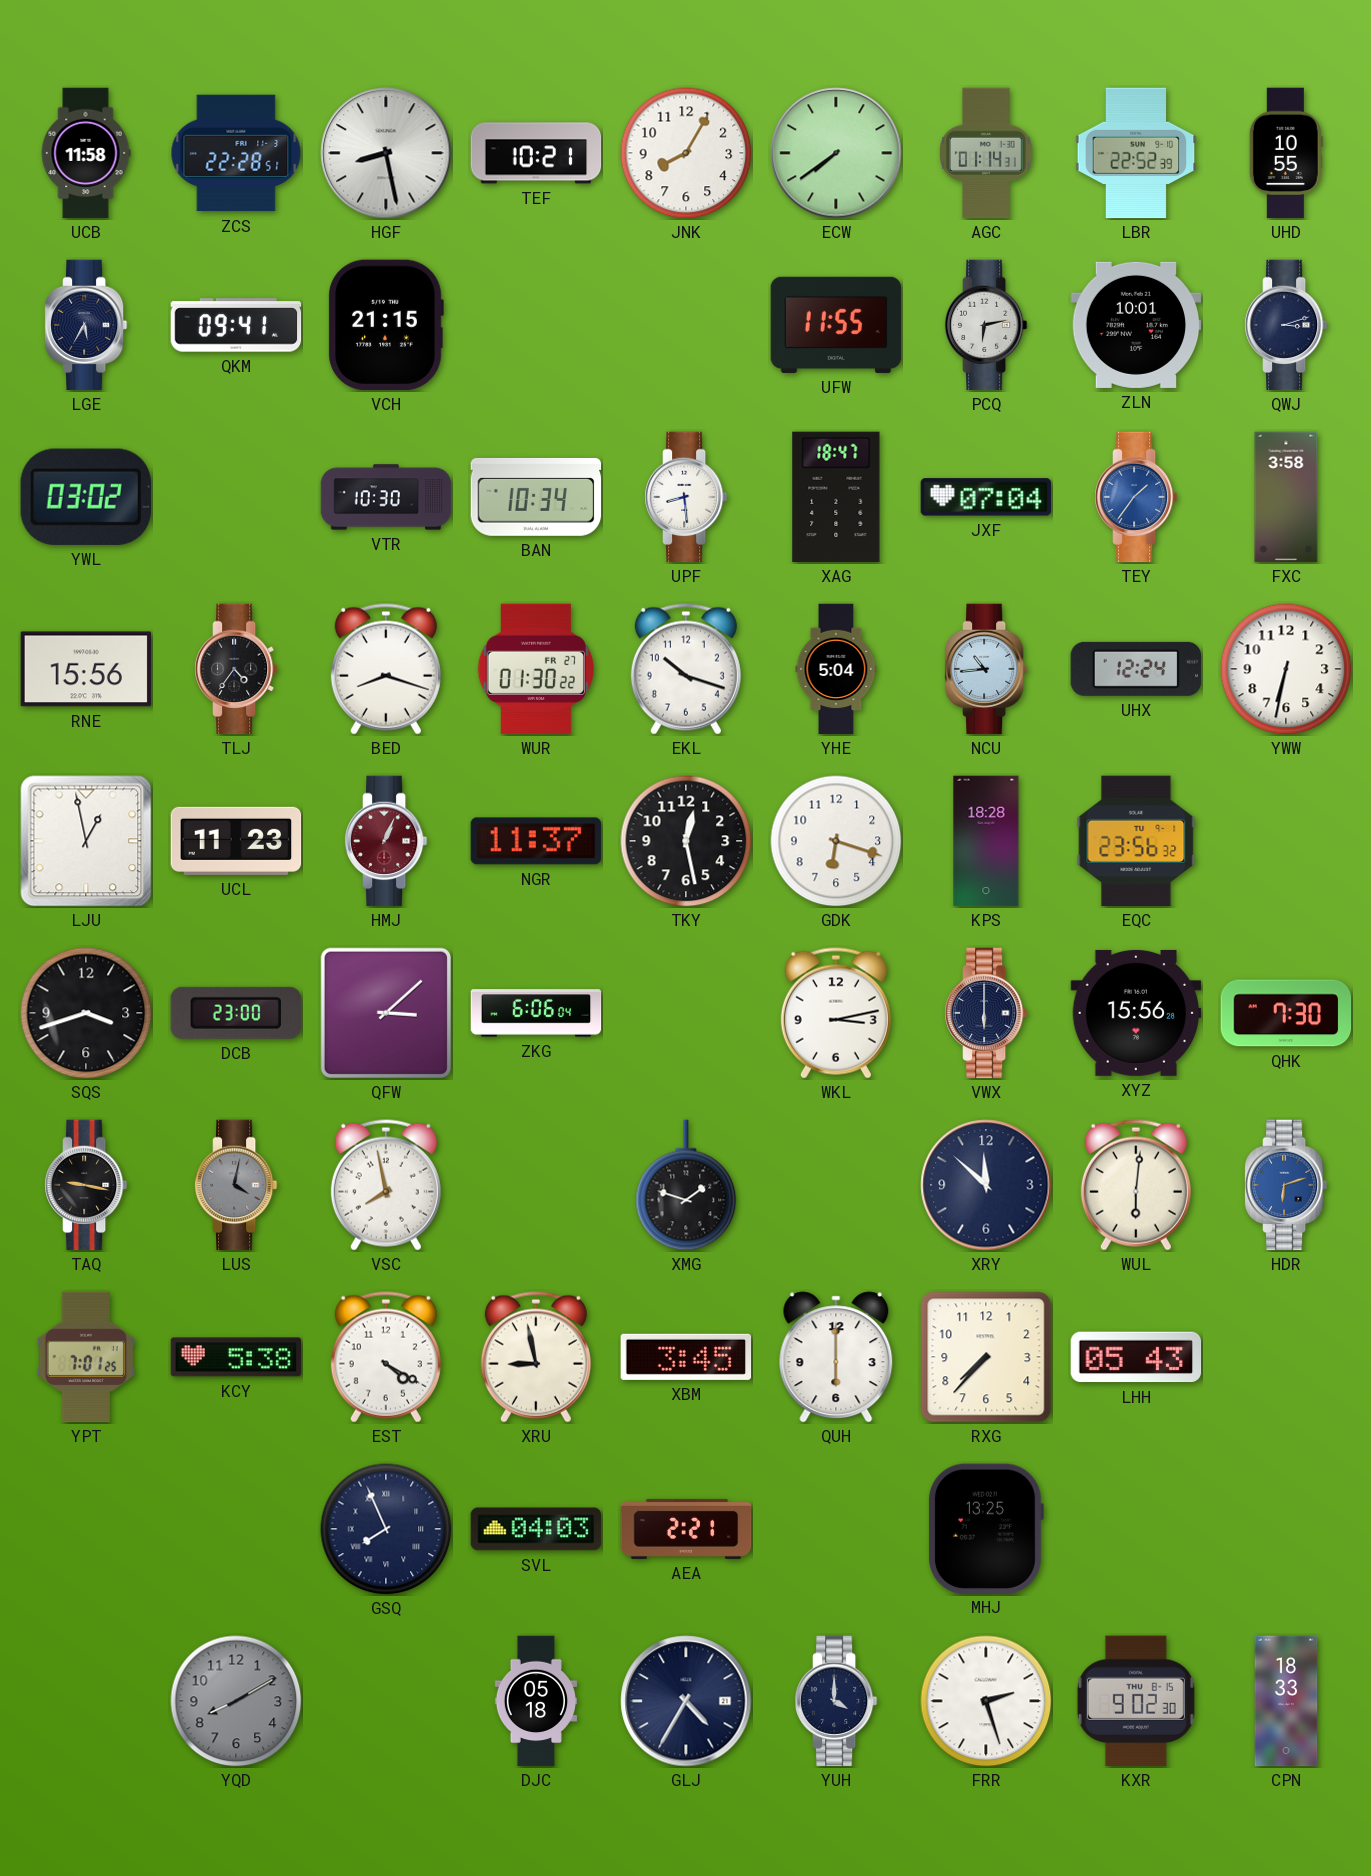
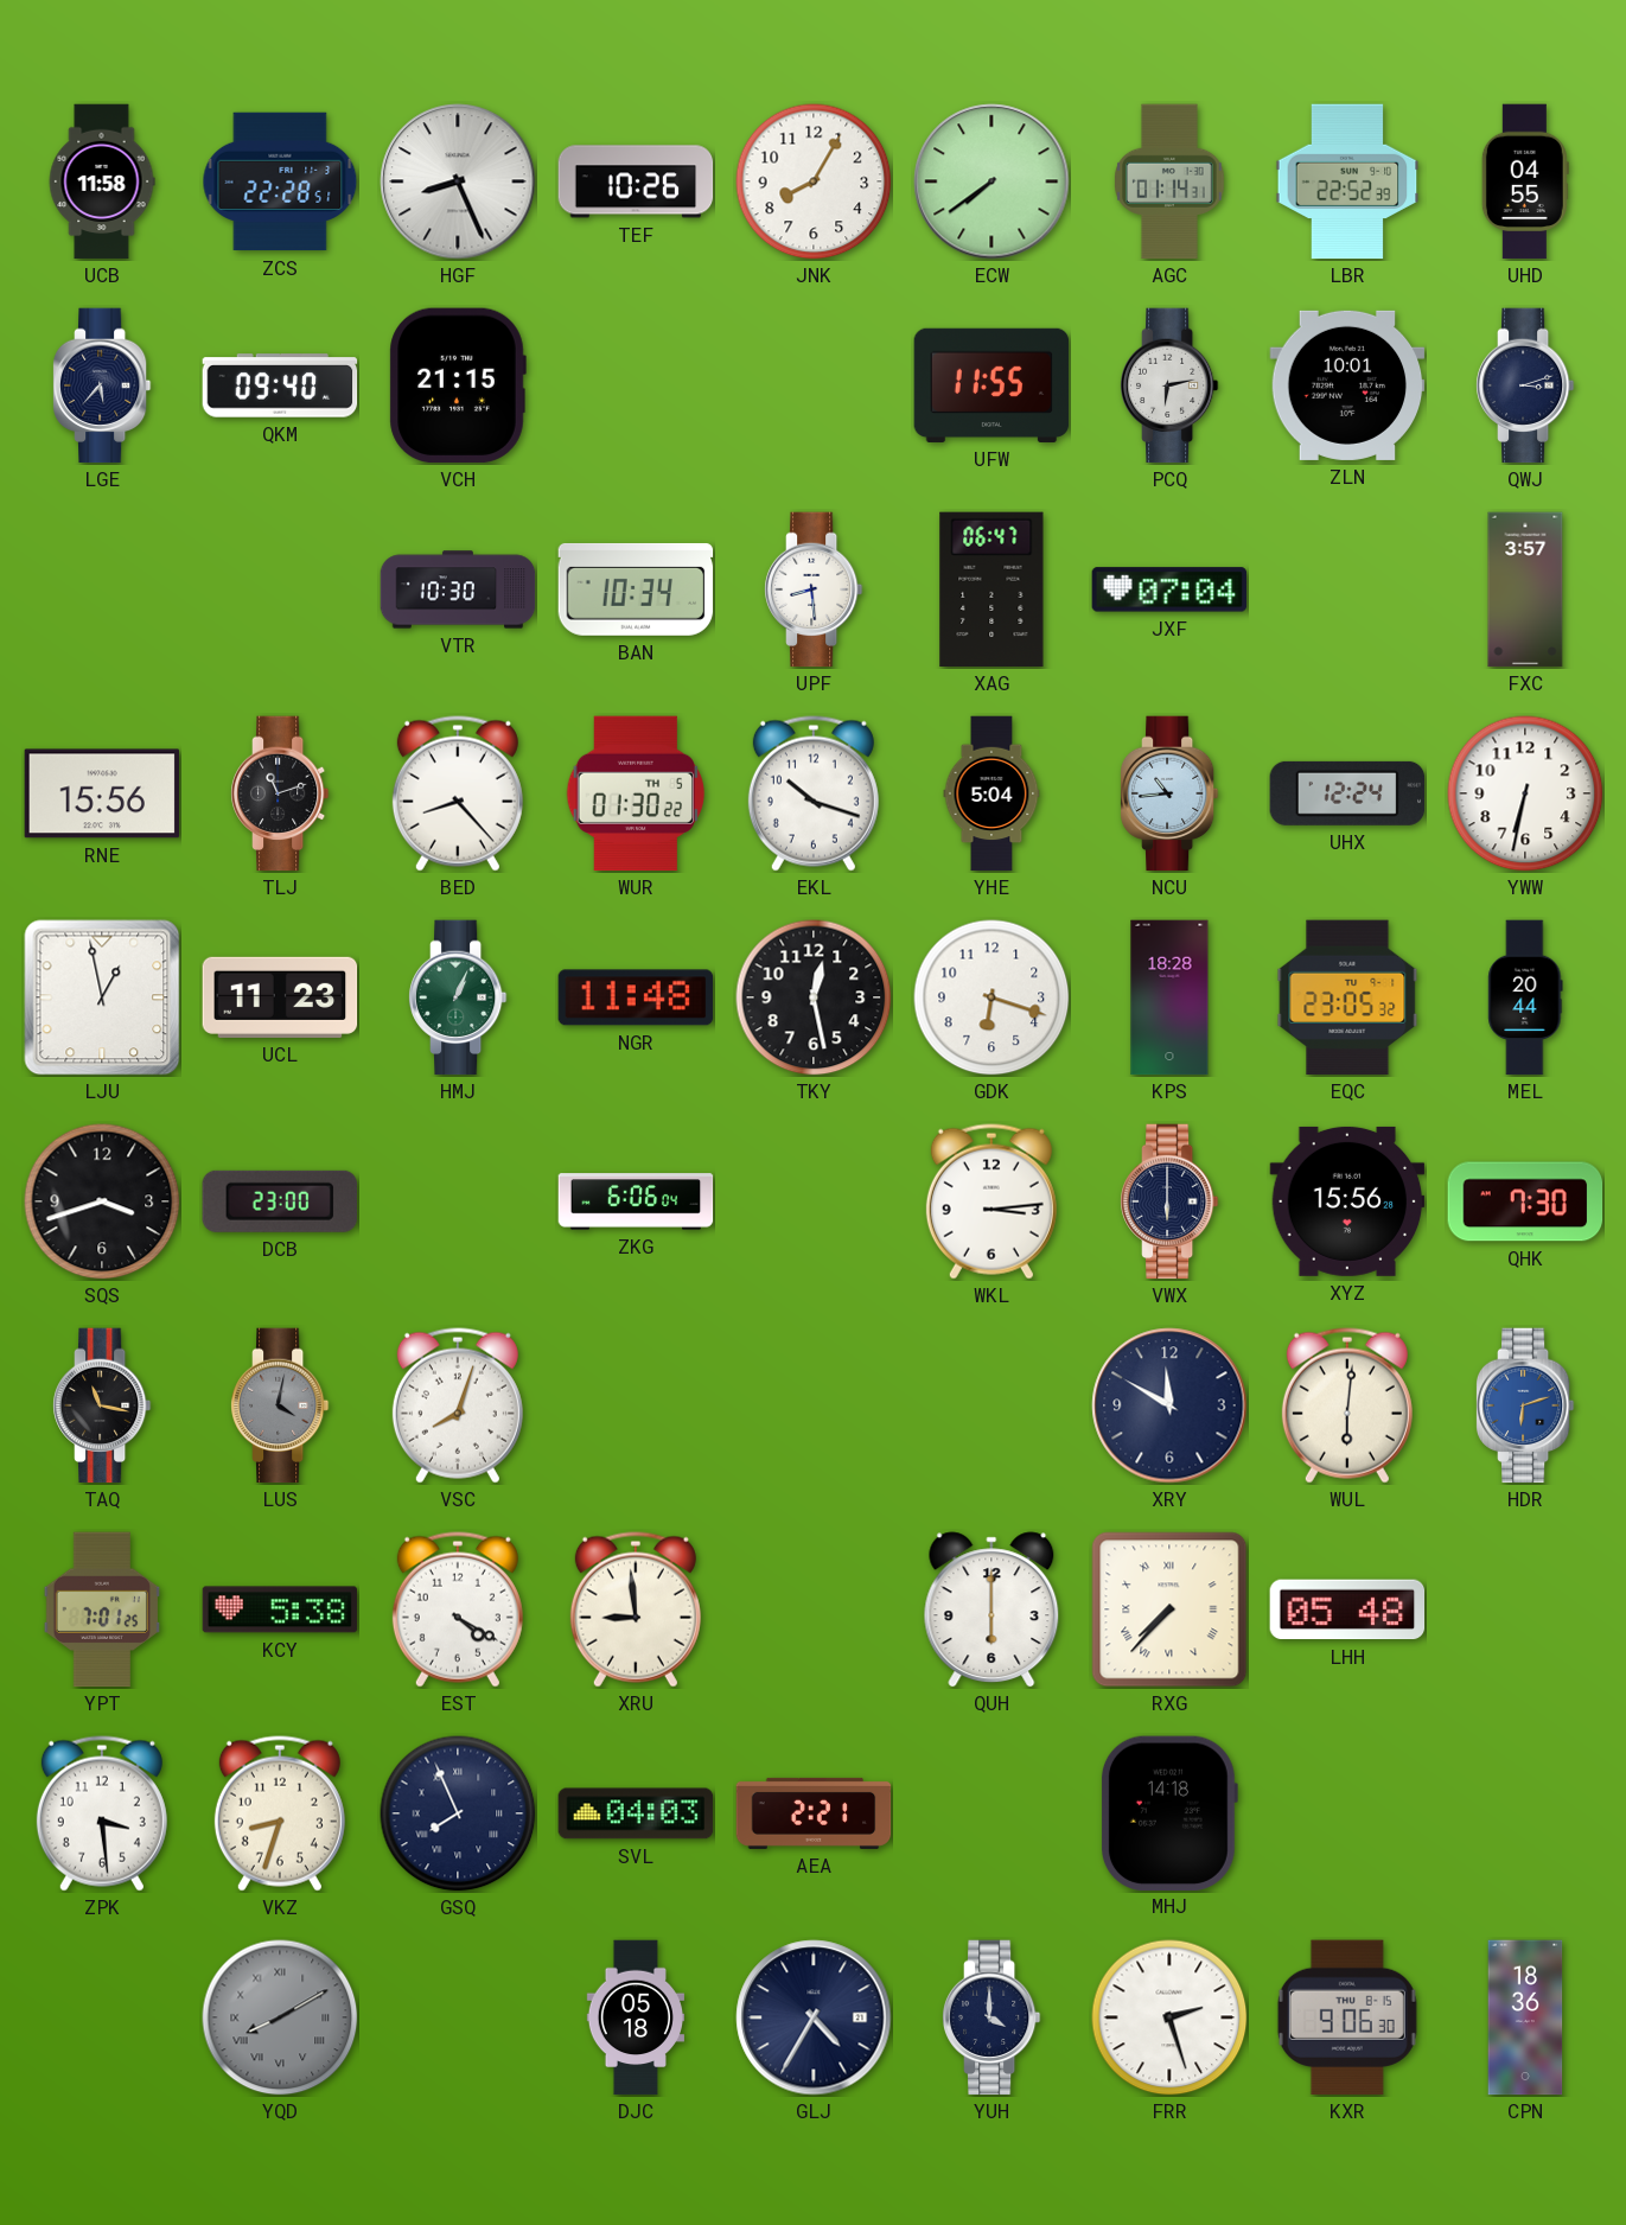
HGF: 8:28 -> 8:26 (458, 181)
TEF: 10:21 -> 10:26 (636, 181)
UHD: 10:55 -> 04:55 (1525, 181)
LGE: 5:35 -> 5:37 (102, 385)
QKM: 09:41 -> 09:40 (280, 385)
YWL: 03:02 -> none (86, 497)
XAG: 18:47 -> 06:47 (991, 589)
TEY: 1:36 -> none (1136, 497)
FXC: 3:58 -> 3:57 (1525, 589)
TLJ: 4:36 -> 11:12 (280, 793)
BED: 8:18 -> 8:23 (458, 793)
WUR date: FR 27 -> TH 5 (635, 793)
HMJ dial: burgundy -> green (458, 997)
NGR: 11:37 -> 11:48 (636, 997)
EQC: 23:56 -> 23:05 (1347, 997)
MEL: none -> 20:44 (1525, 997)
QFW: 3:08 -> none (385, 1012)
WKL: 3:13 -> 3:14 (991, 1201)
TAQ: 9:17 -> 11:17 (102, 1405)
VSC: 7:58 -> 8:03 (458, 1405)
XMG: 1:48 -> none (686, 1185)
XRY: 11:52 -> 11:50 (1169, 1405)
XRU: 8:58 -> 8:59 (636, 1609)
XBM: 3:45 -> none (686, 1357)
RXG numerals: Arabic -> Roman (1169, 1609)
LHH: 05:43 -> 05:48 (1347, 1609)
ZPK: none -> 3:29 (102, 1813)
VKZ: none -> 8:33 (280, 1813)
MHJ: 13:25 -> 14:18 (1168, 1812)
YQD numerals: Arabic -> Roman (280, 2017)
KXR: 9:02 -> 9:06 (1347, 2017)
CPN: 18:33 -> 18:36 (1525, 2017)
